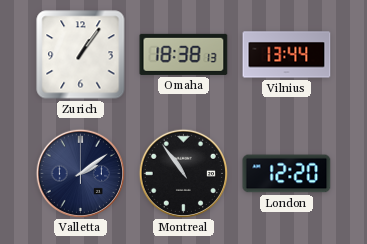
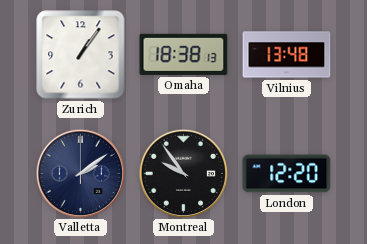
Vilnius: 13:44 -> 13:48 (287, 55)
Montreal: 10:54 -> 9:54 (183, 173)
